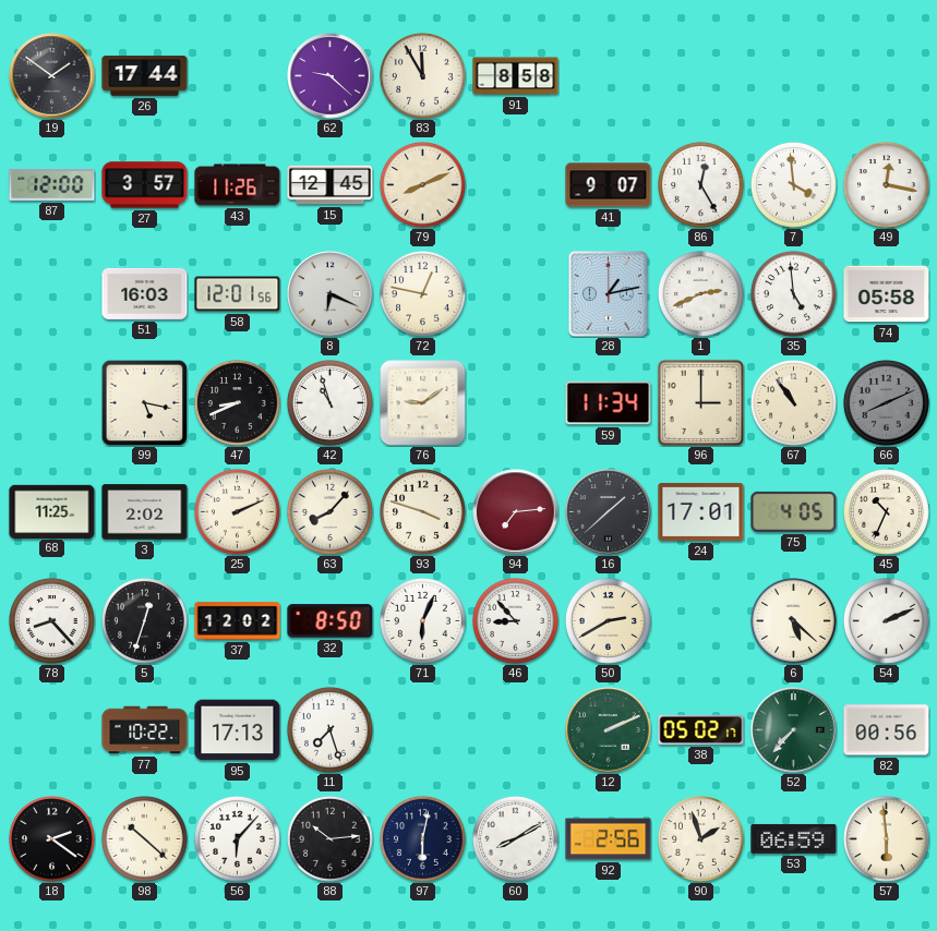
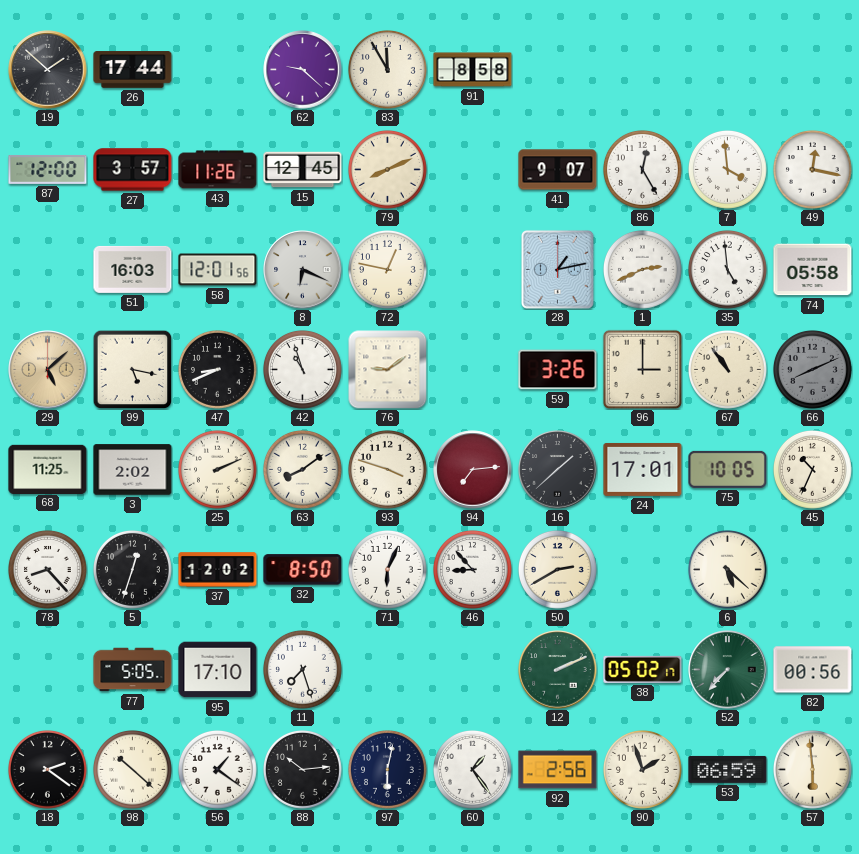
19: 1:51 -> 1:52 (48, 70)
29: none -> 5:08 (48, 370)
59: 11:34 -> 3:26 (558, 370)
63: 8:07 -> 8:09 (303, 470)
75: 4:05 -> 10:05 (728, 469)
54: 2:11 -> none (887, 621)
77: 10:22 -> 5:05 (133, 670)
95: 17:13 -> 17:10 (218, 670)
56: 6:07 -> 1:21 (218, 770)
60: 8:10 -> 1:24 (473, 770)
